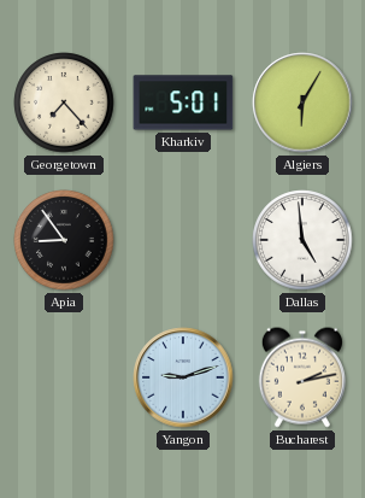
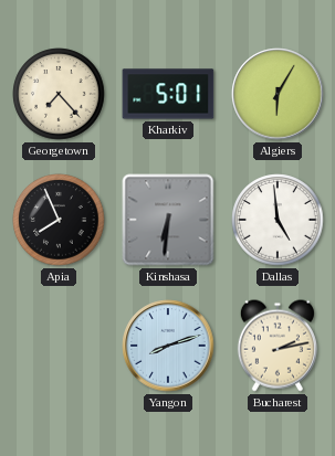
Apia: 8:54 -> 7:56 (59, 220)
Kinshasa: none -> 6:31 (168, 220)
Yangon: 9:12 -> 8:12 (168, 346)
